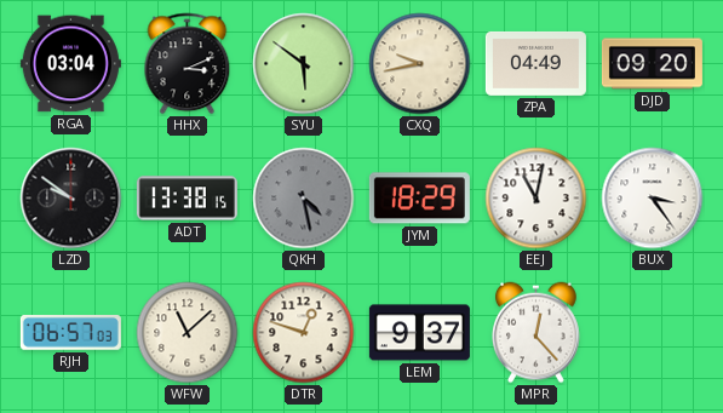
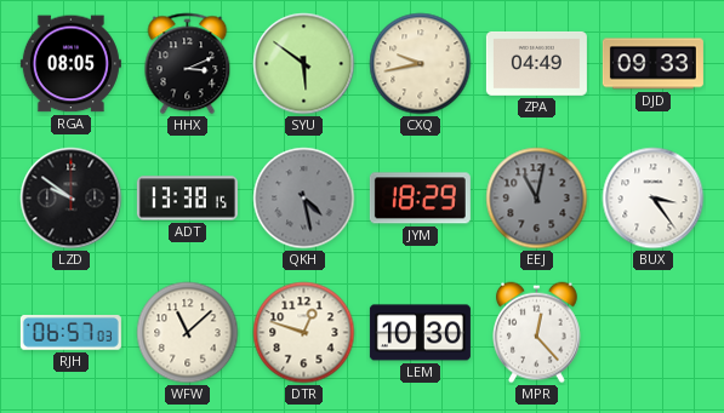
RGA: 03:04 -> 08:05 (70, 64)
DJD: 09:20 -> 09:33 (652, 64)
EEJ dial: white -> grey (537, 199)
LEM: 9:37 -> 10:30 (420, 333)
